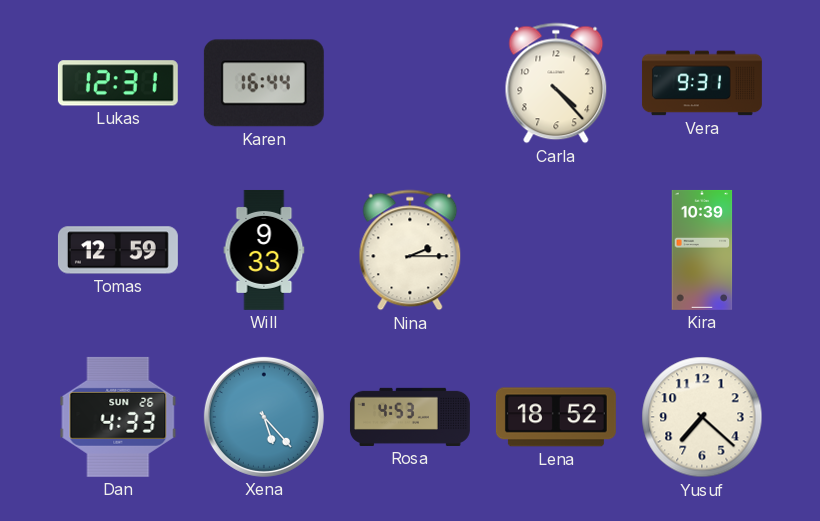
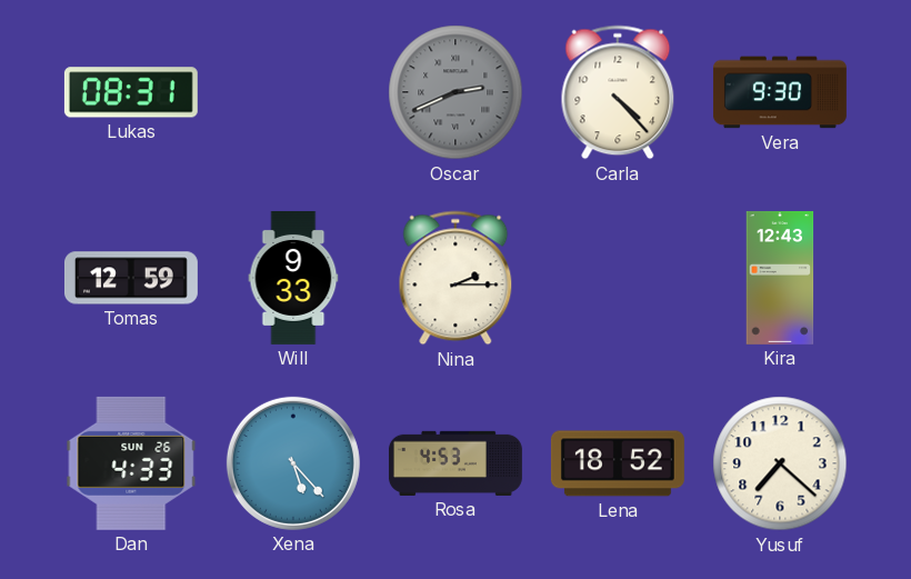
Lukas: 12:31 -> 08:31 (131, 92)
Karen: 16:44 -> none (264, 83)
Oscar: none -> 2:41 (456, 92)
Vera: 9:31 -> 9:30 (780, 92)
Kira: 10:39 -> 12:43 (780, 278)
